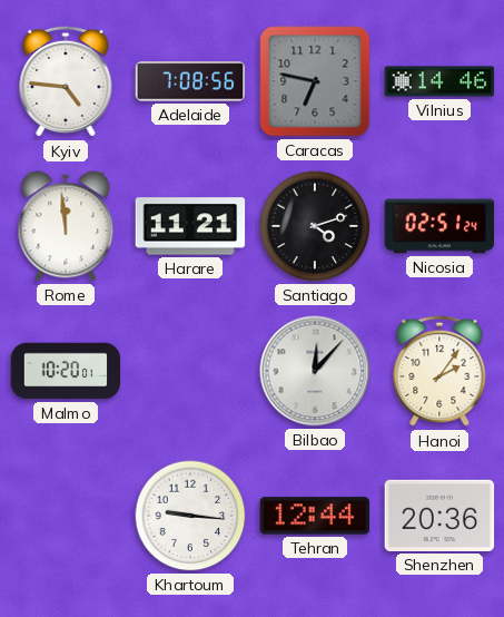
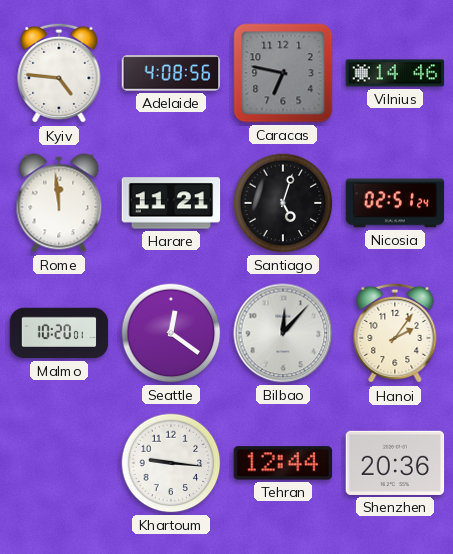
Adelaide: 7:08 -> 4:08 (171, 73)
Santiago: 4:12 -> 5:03 (283, 203)
Seattle: none -> 12:21 (171, 333)
